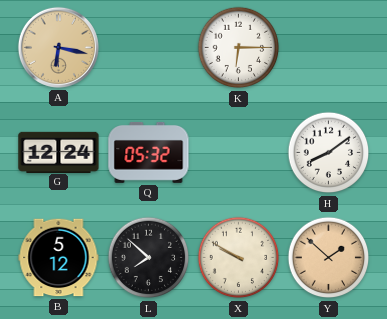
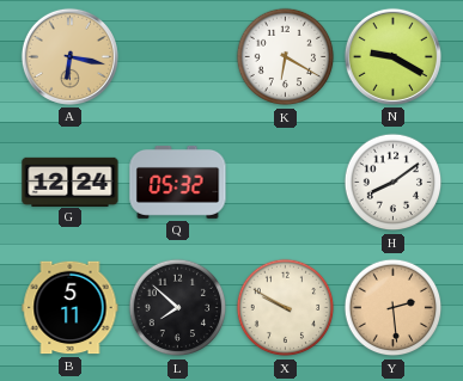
K: 6:15 -> 6:20 (286, 57)
N: none -> 9:20 (392, 56)
B: 5:12 -> 5:11 (71, 308)
Y: 1:52 -> 2:29 (394, 308)
